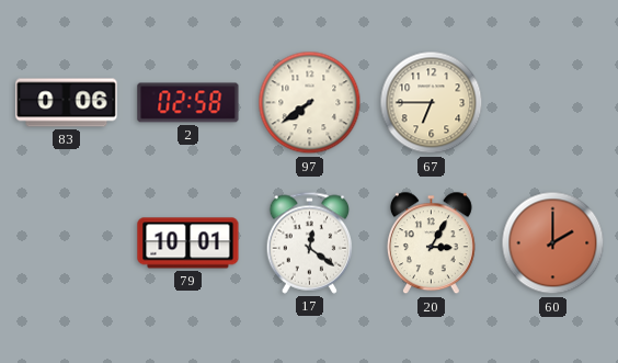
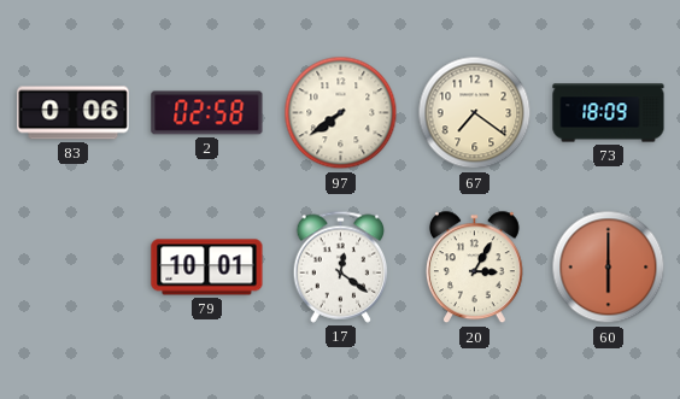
67: 6:45 -> 7:21 (475, 113)
73: none -> 18:09 (609, 113)
60: 2:00 -> 6:00 (609, 268)
